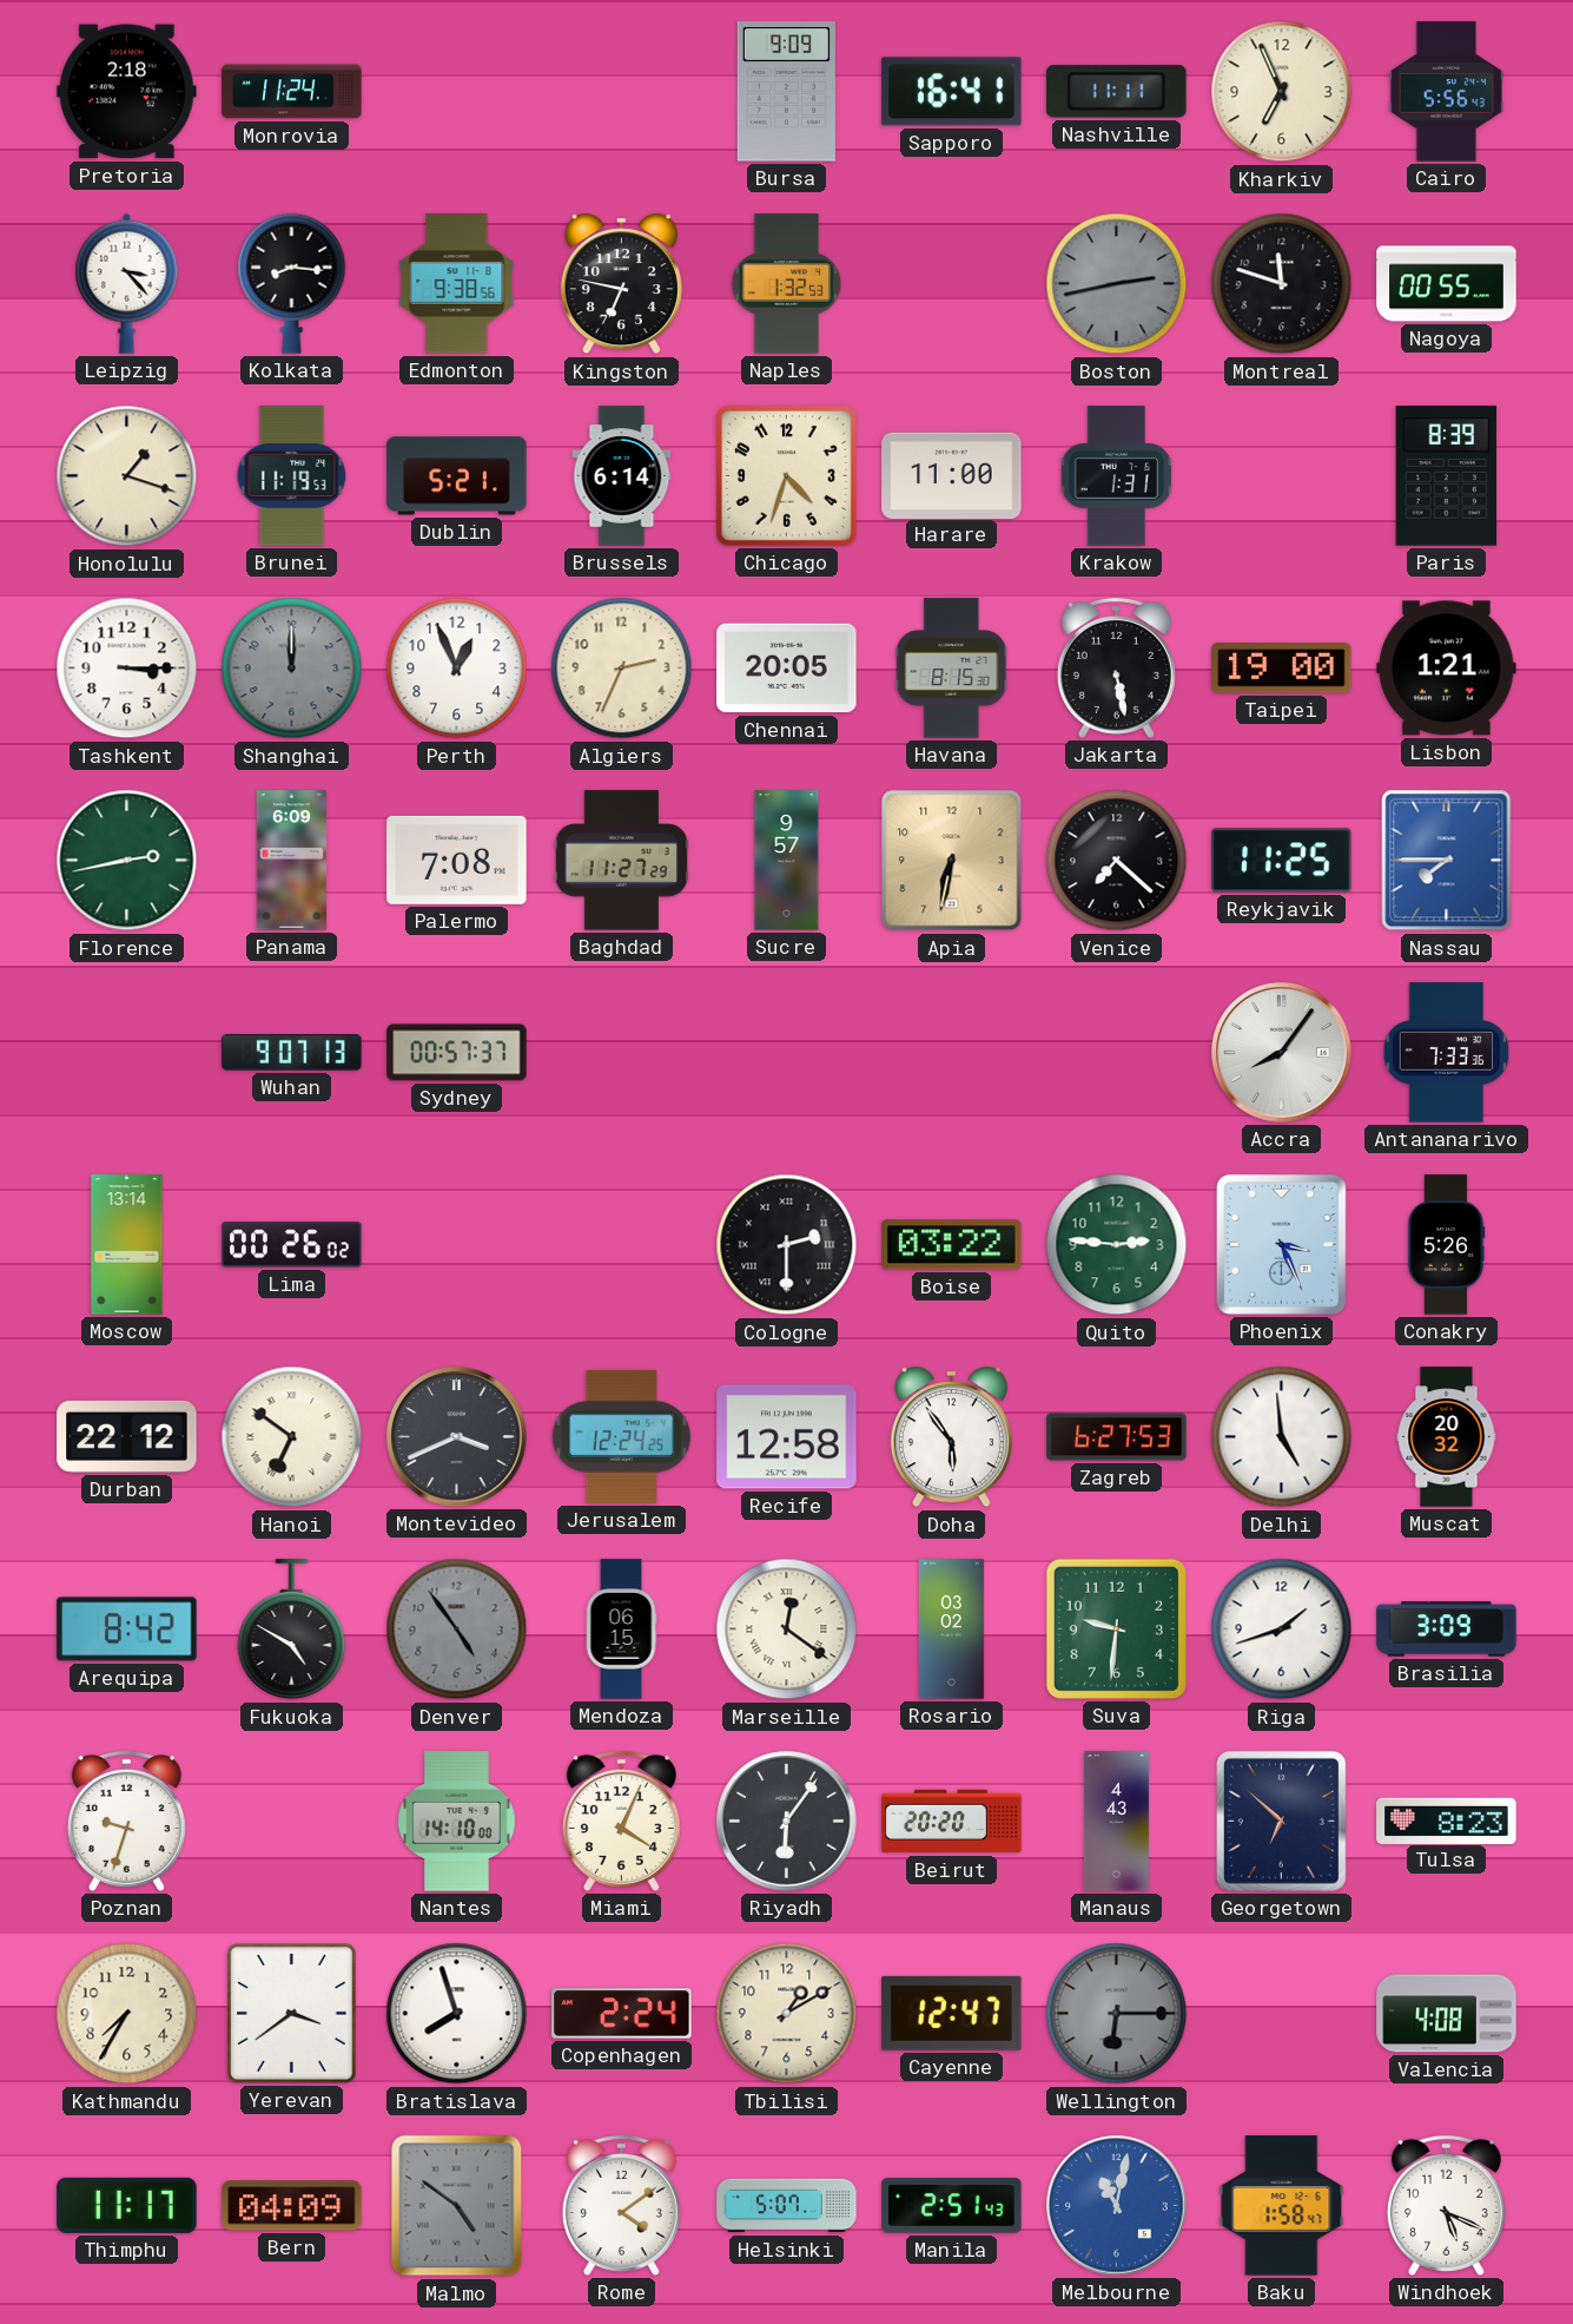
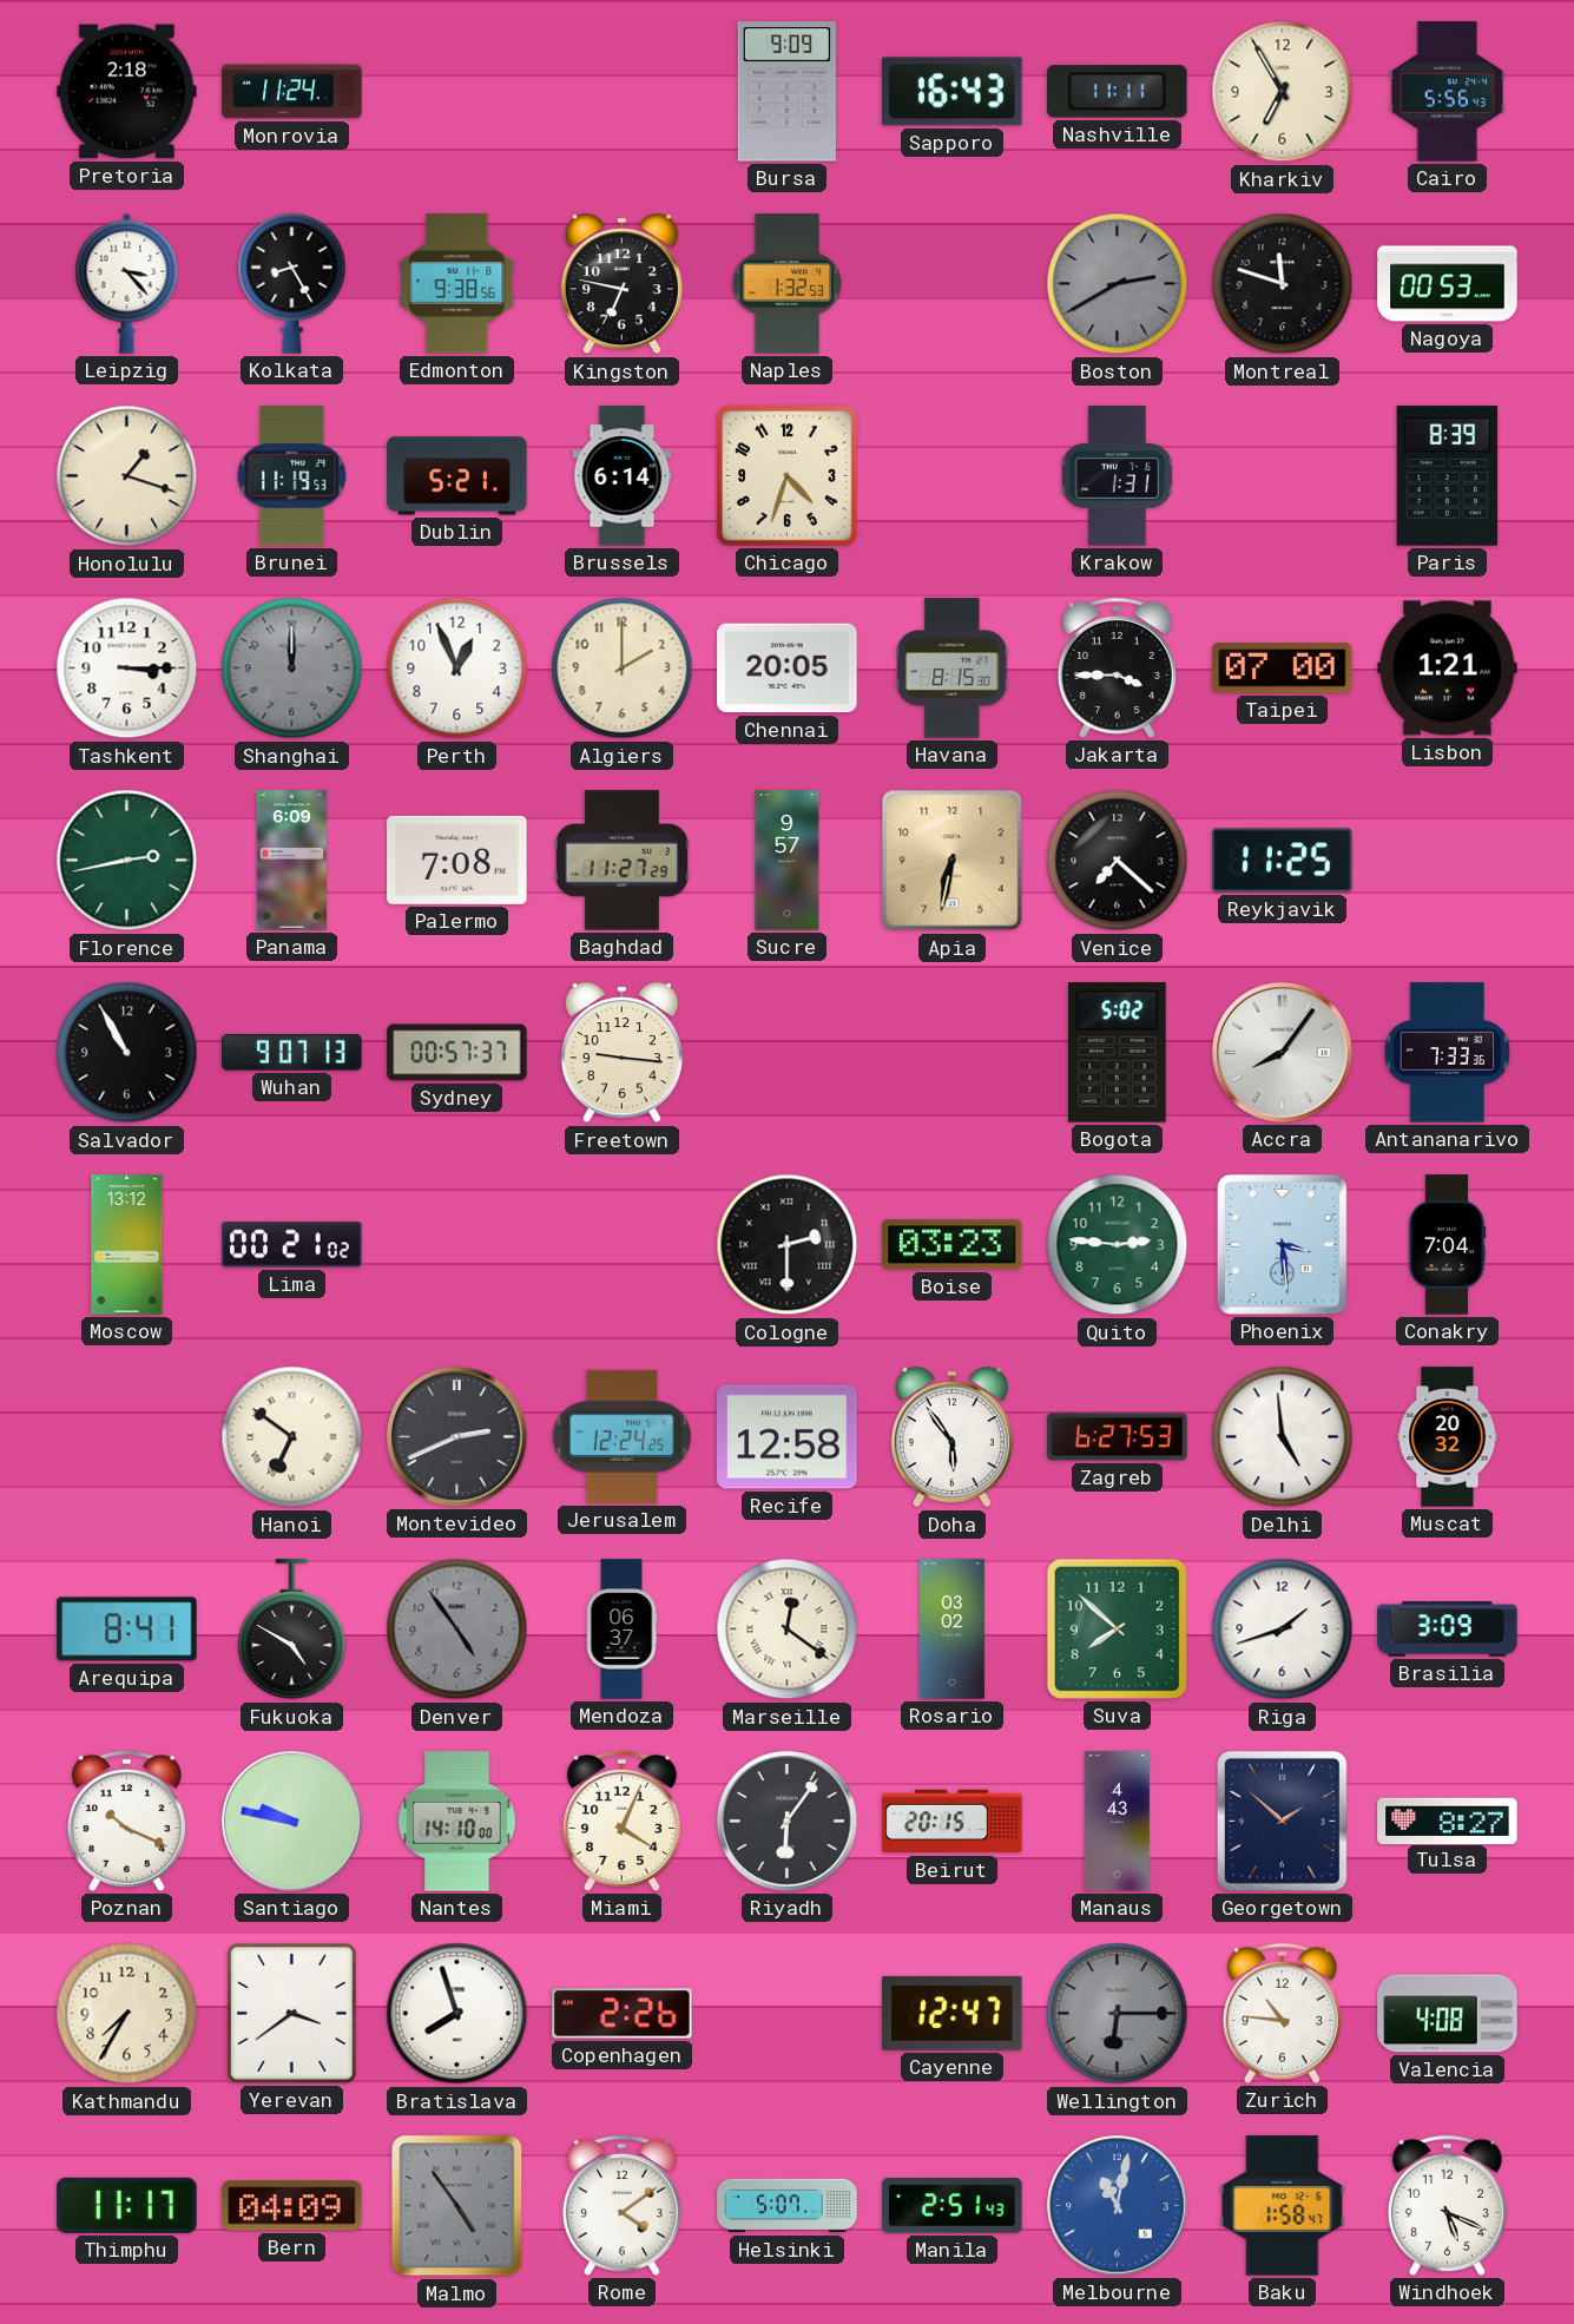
Sapporo: 16:41 -> 16:43 (953, 92)
Kharkiv: 6:56 -> 6:55 (1283, 92)
Kolkata: 8:16 -> 8:25 (292, 283)
Boston: 2:43 -> 2:40 (1118, 284)
Nagoya: 00:55 -> 00:53 (1448, 284)
Harare: 11:00 -> none (952, 475)
Algiers: 2:34 -> 2:00 (623, 669)
Jakarta: 5:28 -> 3:45 (1117, 667)
Taipei: 19:00 -> 07:00 (1283, 669)
Nassau: 7:45 -> none (1447, 861)
Salvador: none -> 10:55 (127, 1053)
Freetown: none -> 9:16 (621, 1053)
Bogota: none -> 5:02 (1117, 1053)
Moscow: 13:14 -> 13:12 (127, 1245)
Lima: 00:26 -> 00:21 (292, 1245)
Boise: 03:22 -> 03:23 (953, 1245)
Phoenix: 3:26 -> 3:29 (1282, 1244)
Conakry: 5:26 -> 7:04 (1447, 1245)
Durban: 22:12 -> none (127, 1436)
Montevideo: 3:41 -> 2:41 (457, 1437)
Arequipa: 8:42 -> 8:41 (127, 1630)
Mendoza: 06:15 -> 06:37 (621, 1630)
Suva: 9:31 -> 7:52 (1117, 1628)
Poznan: 9:33 -> 10:19 (126, 1821)
Santiago: none -> 9:47 (292, 1822)
Beirut: 20:20 -> 20:15 (953, 1822)
Georgetown: 6:52 -> 1:52 (1282, 1821)
Tulsa: 8:23 -> 8:27 (1448, 1821)
Copenhagen: 2:24 -> 2:26 (623, 2014)
Tbilisi: 1:10 -> none (787, 2014)
Zurich: none -> 10:46 (1282, 2013)
Malmo: 4:51 -> 4:54 (457, 2206)
